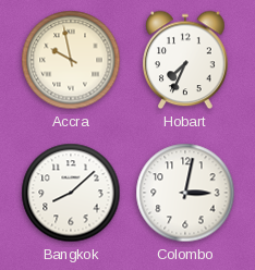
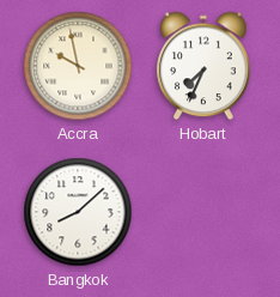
Colombo: 3:02 -> none (185, 193)
